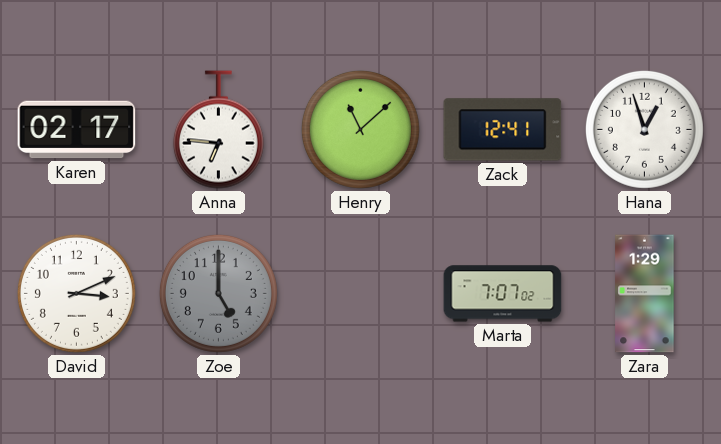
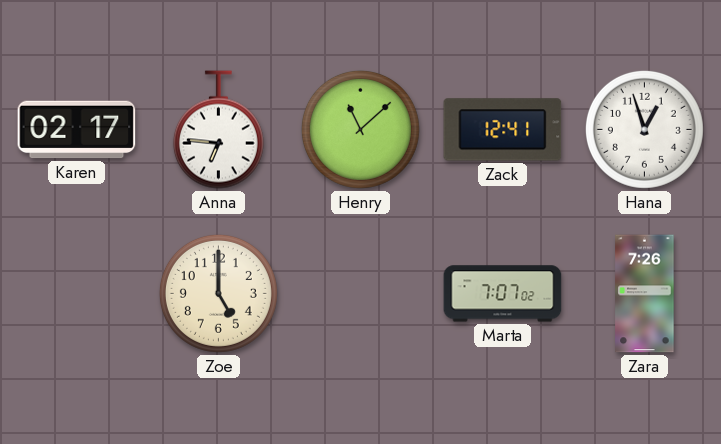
David: 3:11 -> none (76, 293)
Zoe dial: grey -> cream (218, 293)
Zara: 1:29 -> 7:26 (645, 294)
